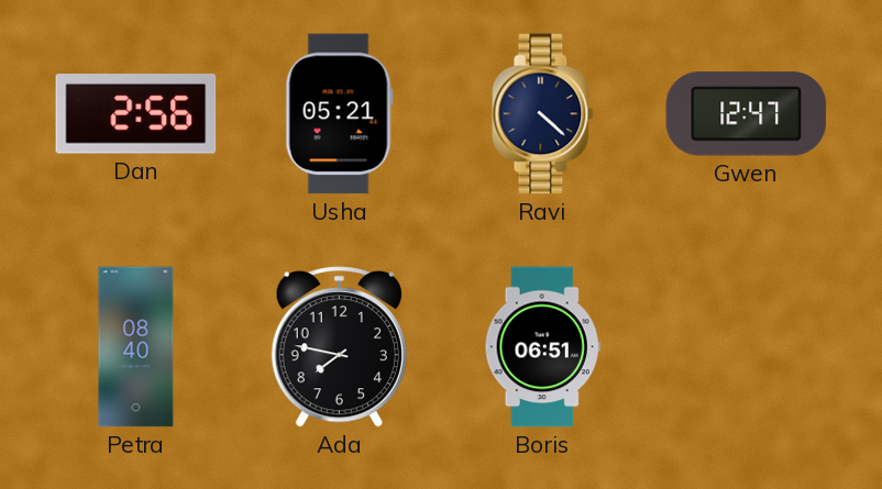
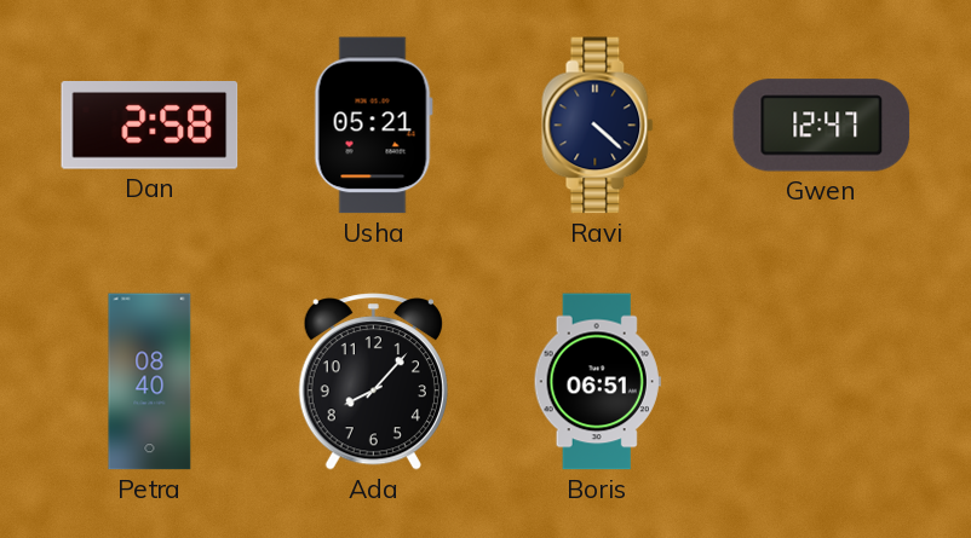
Dan: 2:56 -> 2:58 (150, 126)
Ada: 7:47 -> 8:07 (373, 382)
